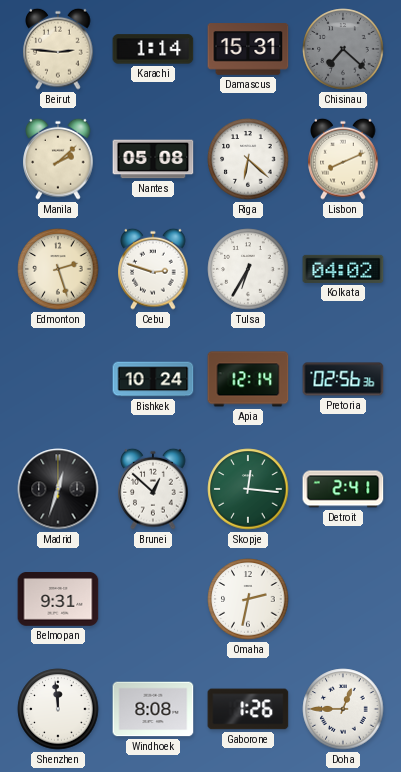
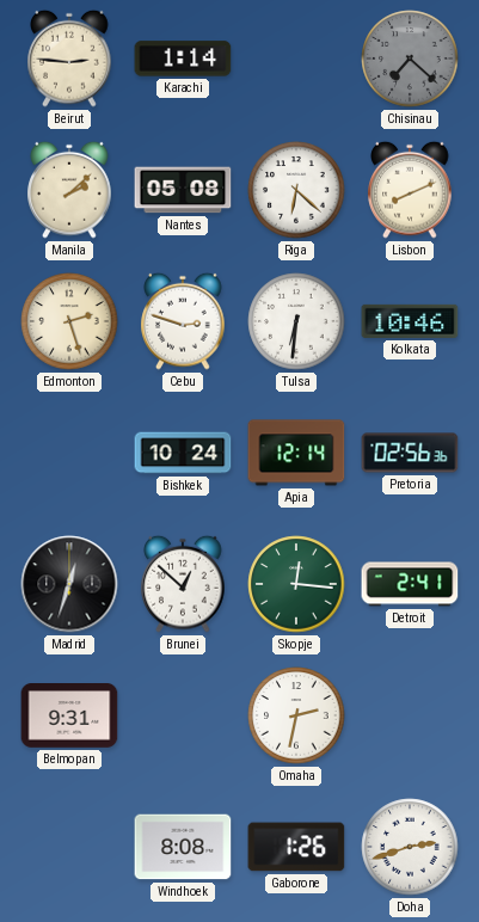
Damascus: 15:31 -> none (248, 49)
Tulsa: 6:35 -> 6:31 (296, 321)
Kolkata: 04:02 -> 10:46 (410, 321)
Shenzhen: 11:59 -> none (58, 709)
Doha: 12:45 -> 2:42 (410, 847)
